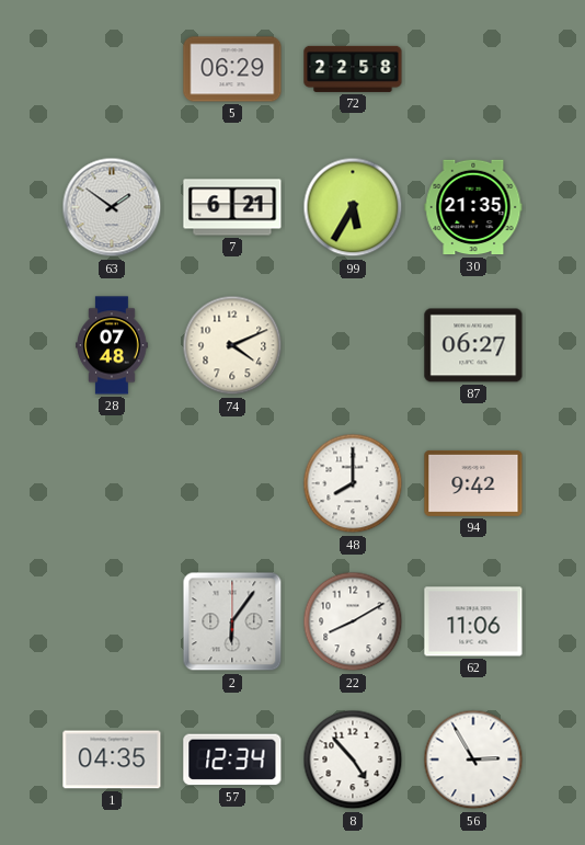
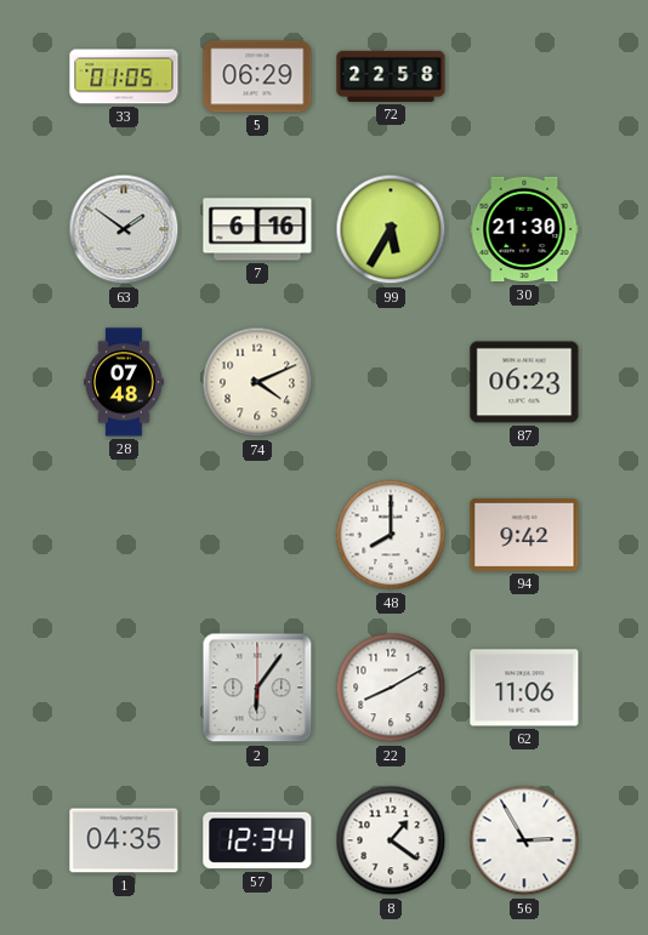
33: none -> 01:05 (124, 76)
7: 6:21 -> 6:16 (257, 229)
30: 21:35 -> 21:30 (524, 229)
87: 06:27 -> 06:23 (524, 382)
8: 4:53 -> 1:21 (391, 840)
